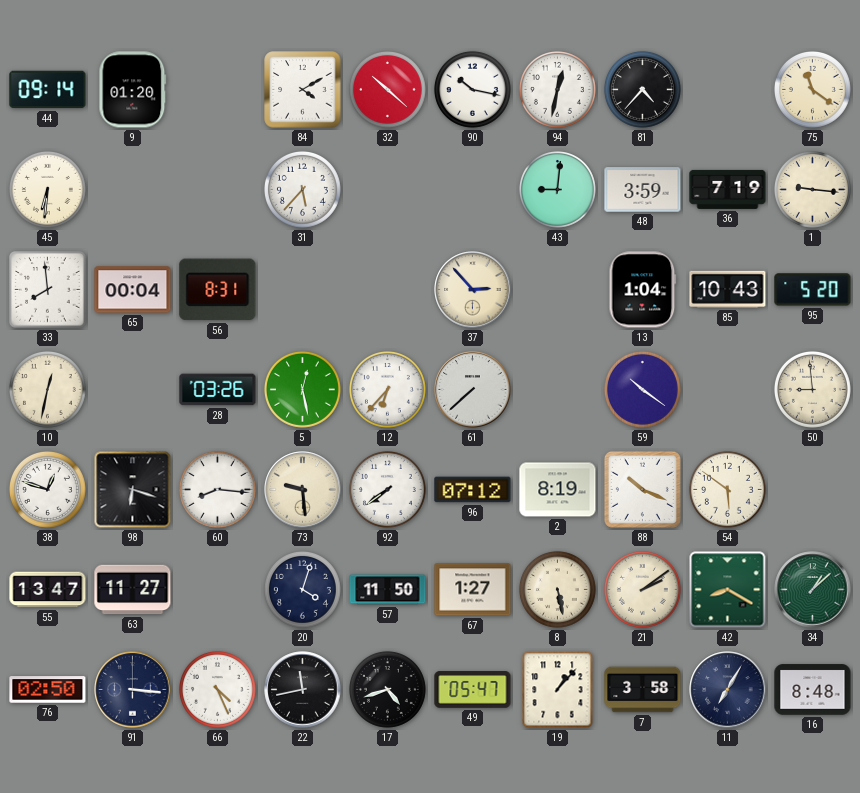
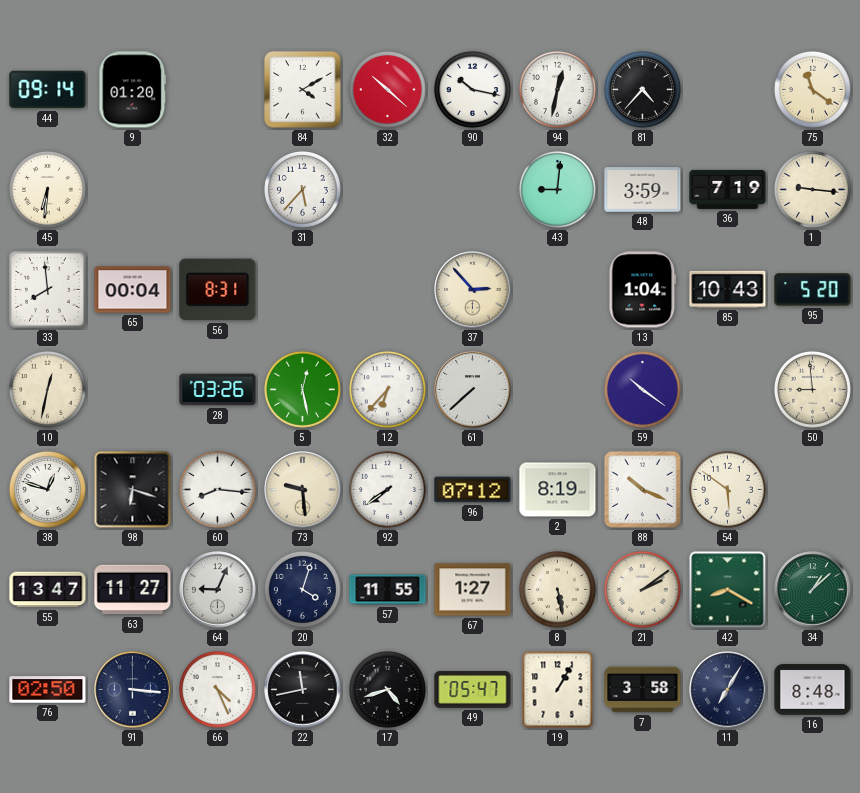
64: none -> 9:04 (218, 590)
57: 11:50 -> 11:55 (388, 590)
19: 1:07 -> 1:05 (558, 690)
